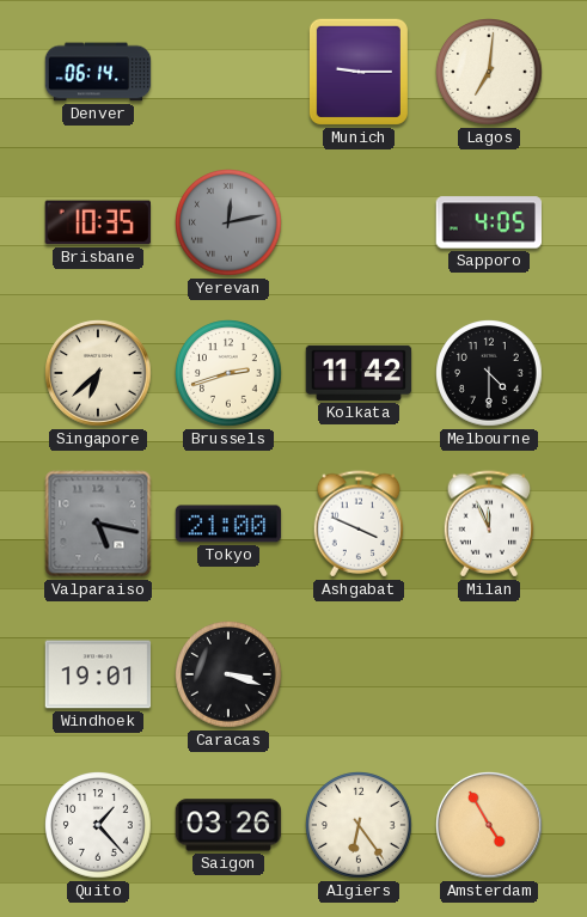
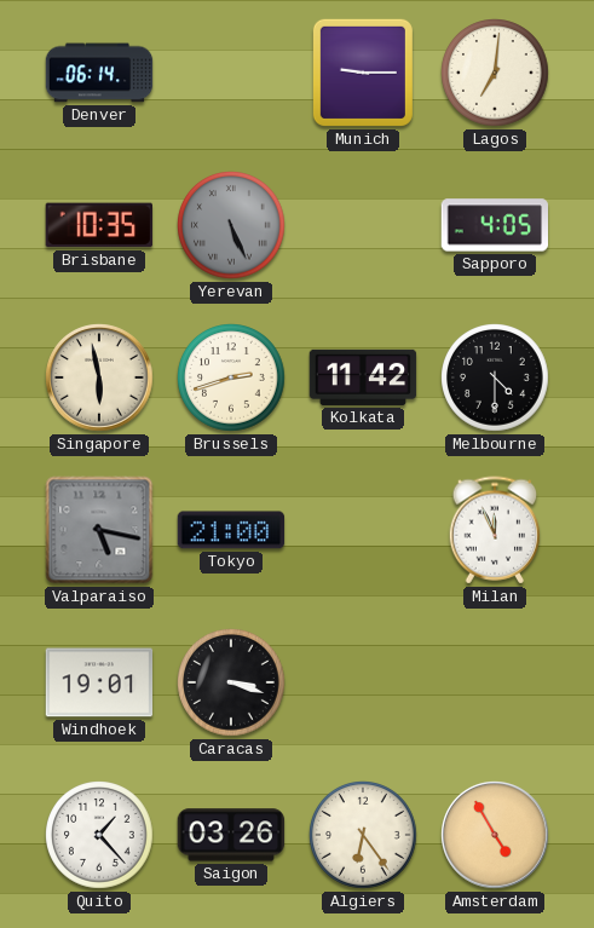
Yerevan: 12:13 -> 5:26 (232, 226)
Singapore: 6:38 -> 5:58 (100, 379)
Ashgabat: 3:49 -> none (359, 524)
